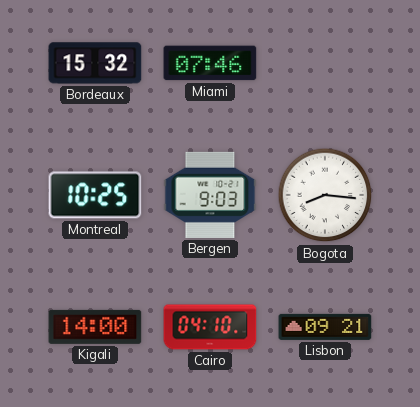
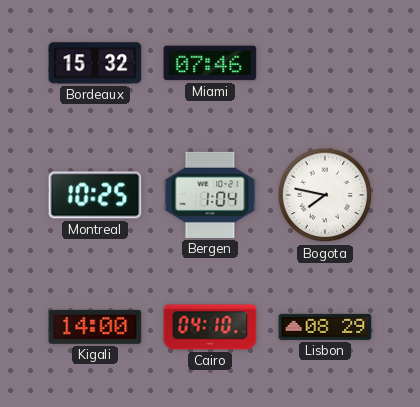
Bergen: 9:03 -> 1:04 (210, 195)
Bogota: 8:16 -> 7:47 (325, 195)
Lisbon: 09:21 -> 08:29 (325, 327)
